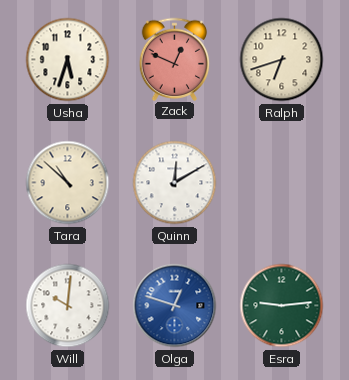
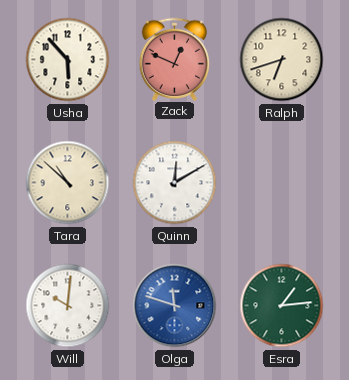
Usha: 5:33 -> 5:53 (68, 60)
Olga: 12:48 -> 11:48 (175, 306)
Esra: 9:14 -> 1:14 (282, 306)
